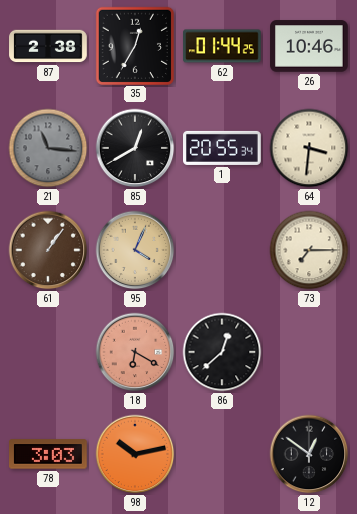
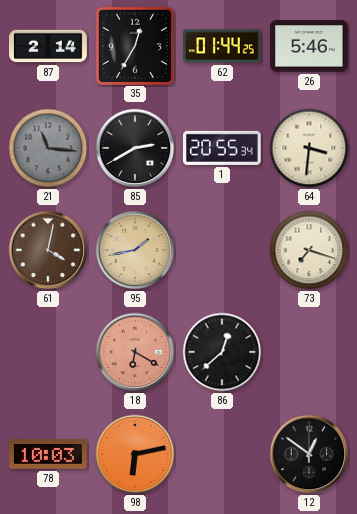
87: 2:38 -> 2:14 (48, 46)
26: 10:46 -> 5:46 (309, 46)
85: 12:40 -> 2:40 (135, 148)
61: 1:06 -> 4:02 (48, 250)
95: 4:04 -> 1:43 (135, 250)
73: 7:15 -> 7:18 (309, 250)
78: 3:03 -> 10:03 (49, 454)
98: 10:13 -> 6:13 (135, 454)
